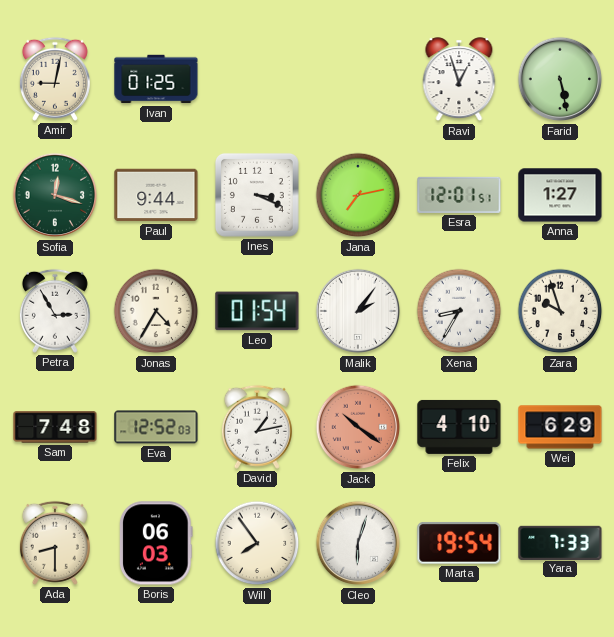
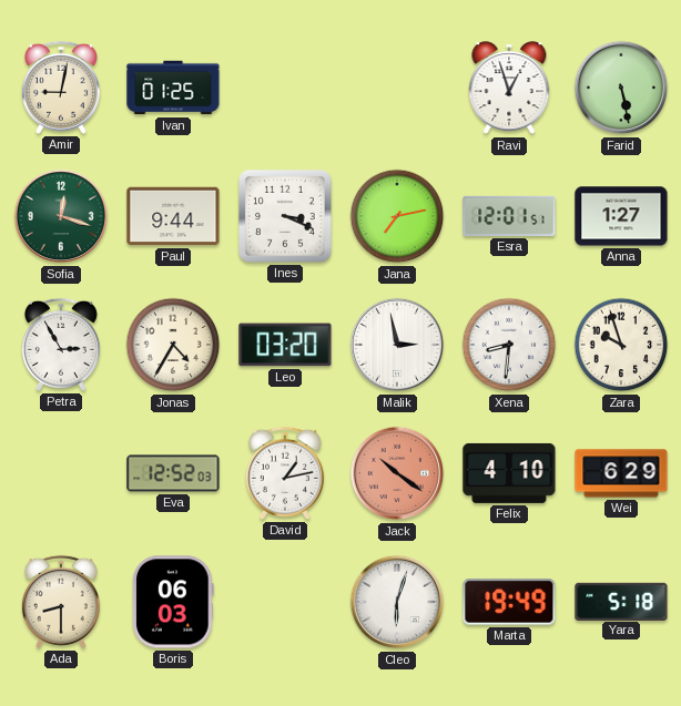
Leo: 01:54 -> 03:20 (285, 345)
Malik: 2:06 -> 2:58 (397, 345)
Xena: 8:35 -> 8:31 (509, 345)
Sam: 7:48 -> none (55, 427)
Will: 7:54 -> none (257, 543)
Marta: 19:54 -> 19:49 (509, 602)
Yara: 7:33 -> 5:18 (621, 601)
